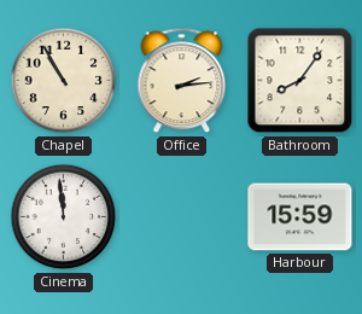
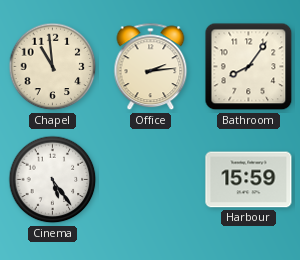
Chapel: 10:55 -> 10:59 (53, 67)
Cinema: 11:59 -> 5:24 (53, 180)
